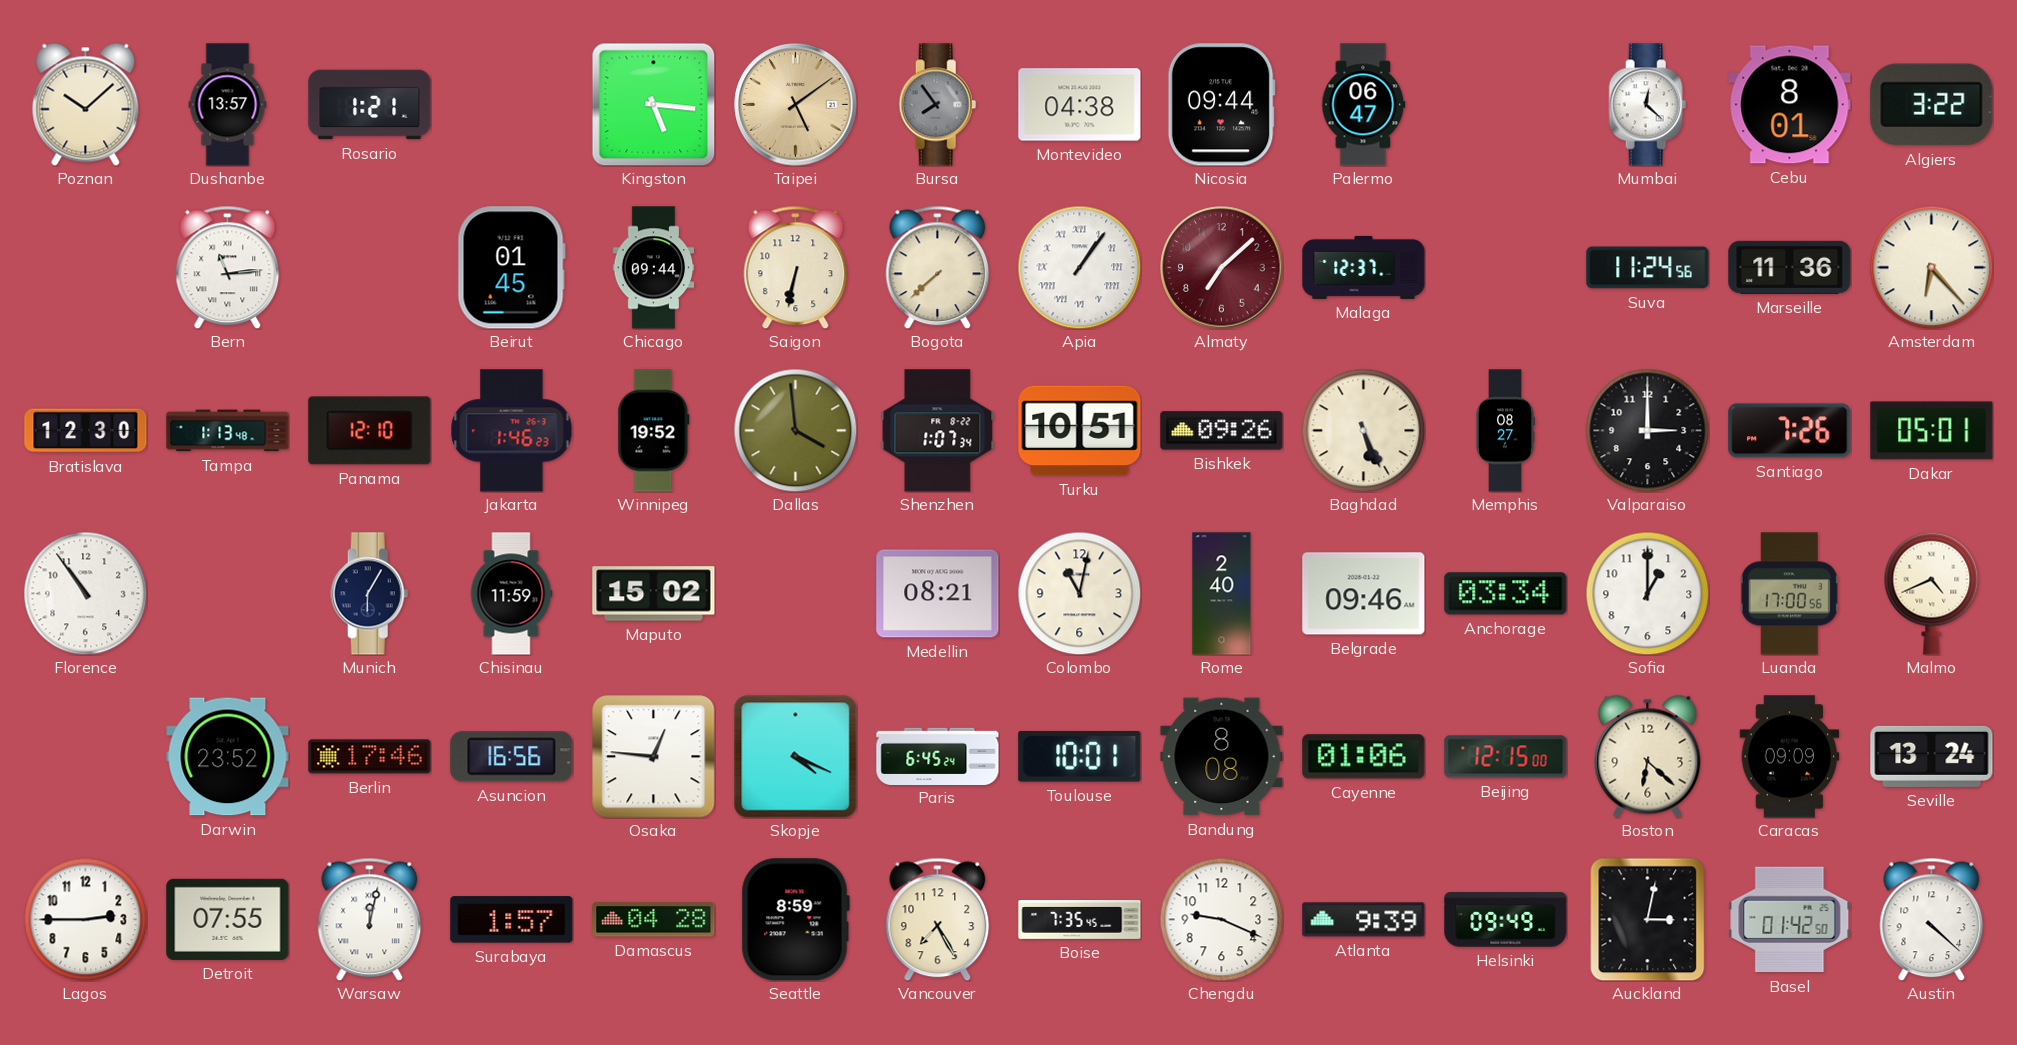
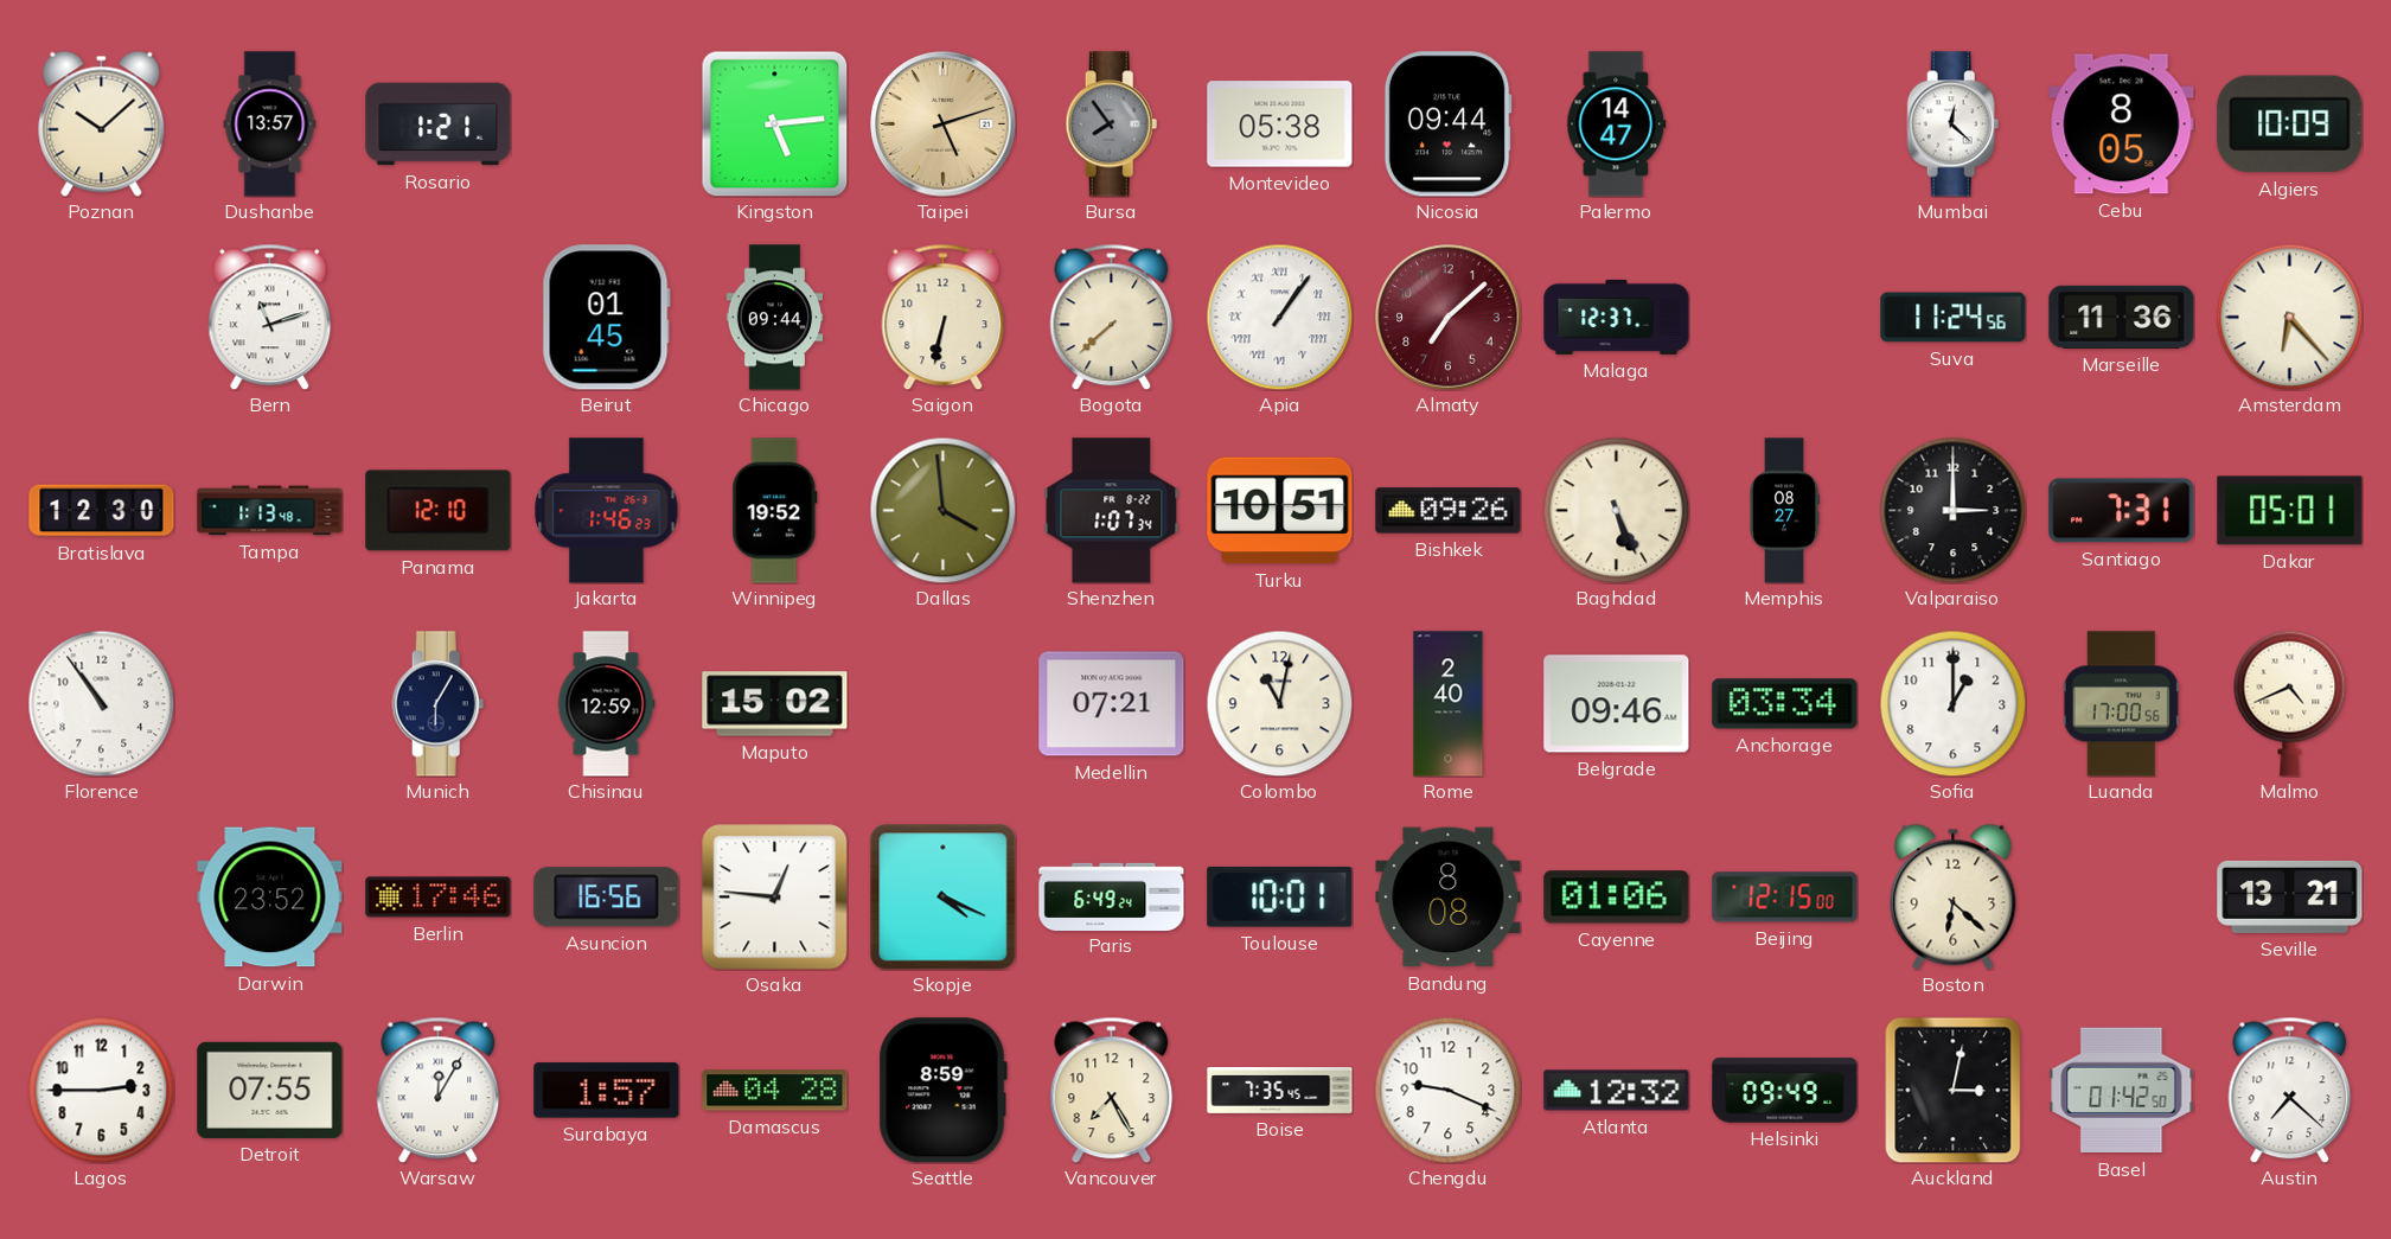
Kingston: 5:16 -> 5:14 (774, 123)
Taipei: 5:09 -> 5:12 (944, 124)
Montevideo: 04:38 -> 05:38 (1280, 124)
Palermo: 06:47 -> 14:47 (1617, 124)
Cebu: 8:01 -> 8:05 (2122, 124)
Algiers: 3:22 -> 10:09 (2290, 124)
Bern: 11:14 -> 11:12 (270, 317)
Santiago: 7:26 -> 7:31 (2122, 511)
Chisinau: 11:59 -> 12:59 (606, 704)
Medellin: 08:21 -> 07:21 (1112, 704)
Paris: 6:45 -> 6:49 (1112, 896)
Caracas: 09:09 -> none (1790, 757)
Seville: 13:24 -> 13:21 (2290, 896)
Warsaw: 12:02 -> 12:05 (439, 1090)
Atlanta: 9:39 -> 12:32 (1617, 1091)
Austin: 4:22 -> 7:22 (2290, 1090)
